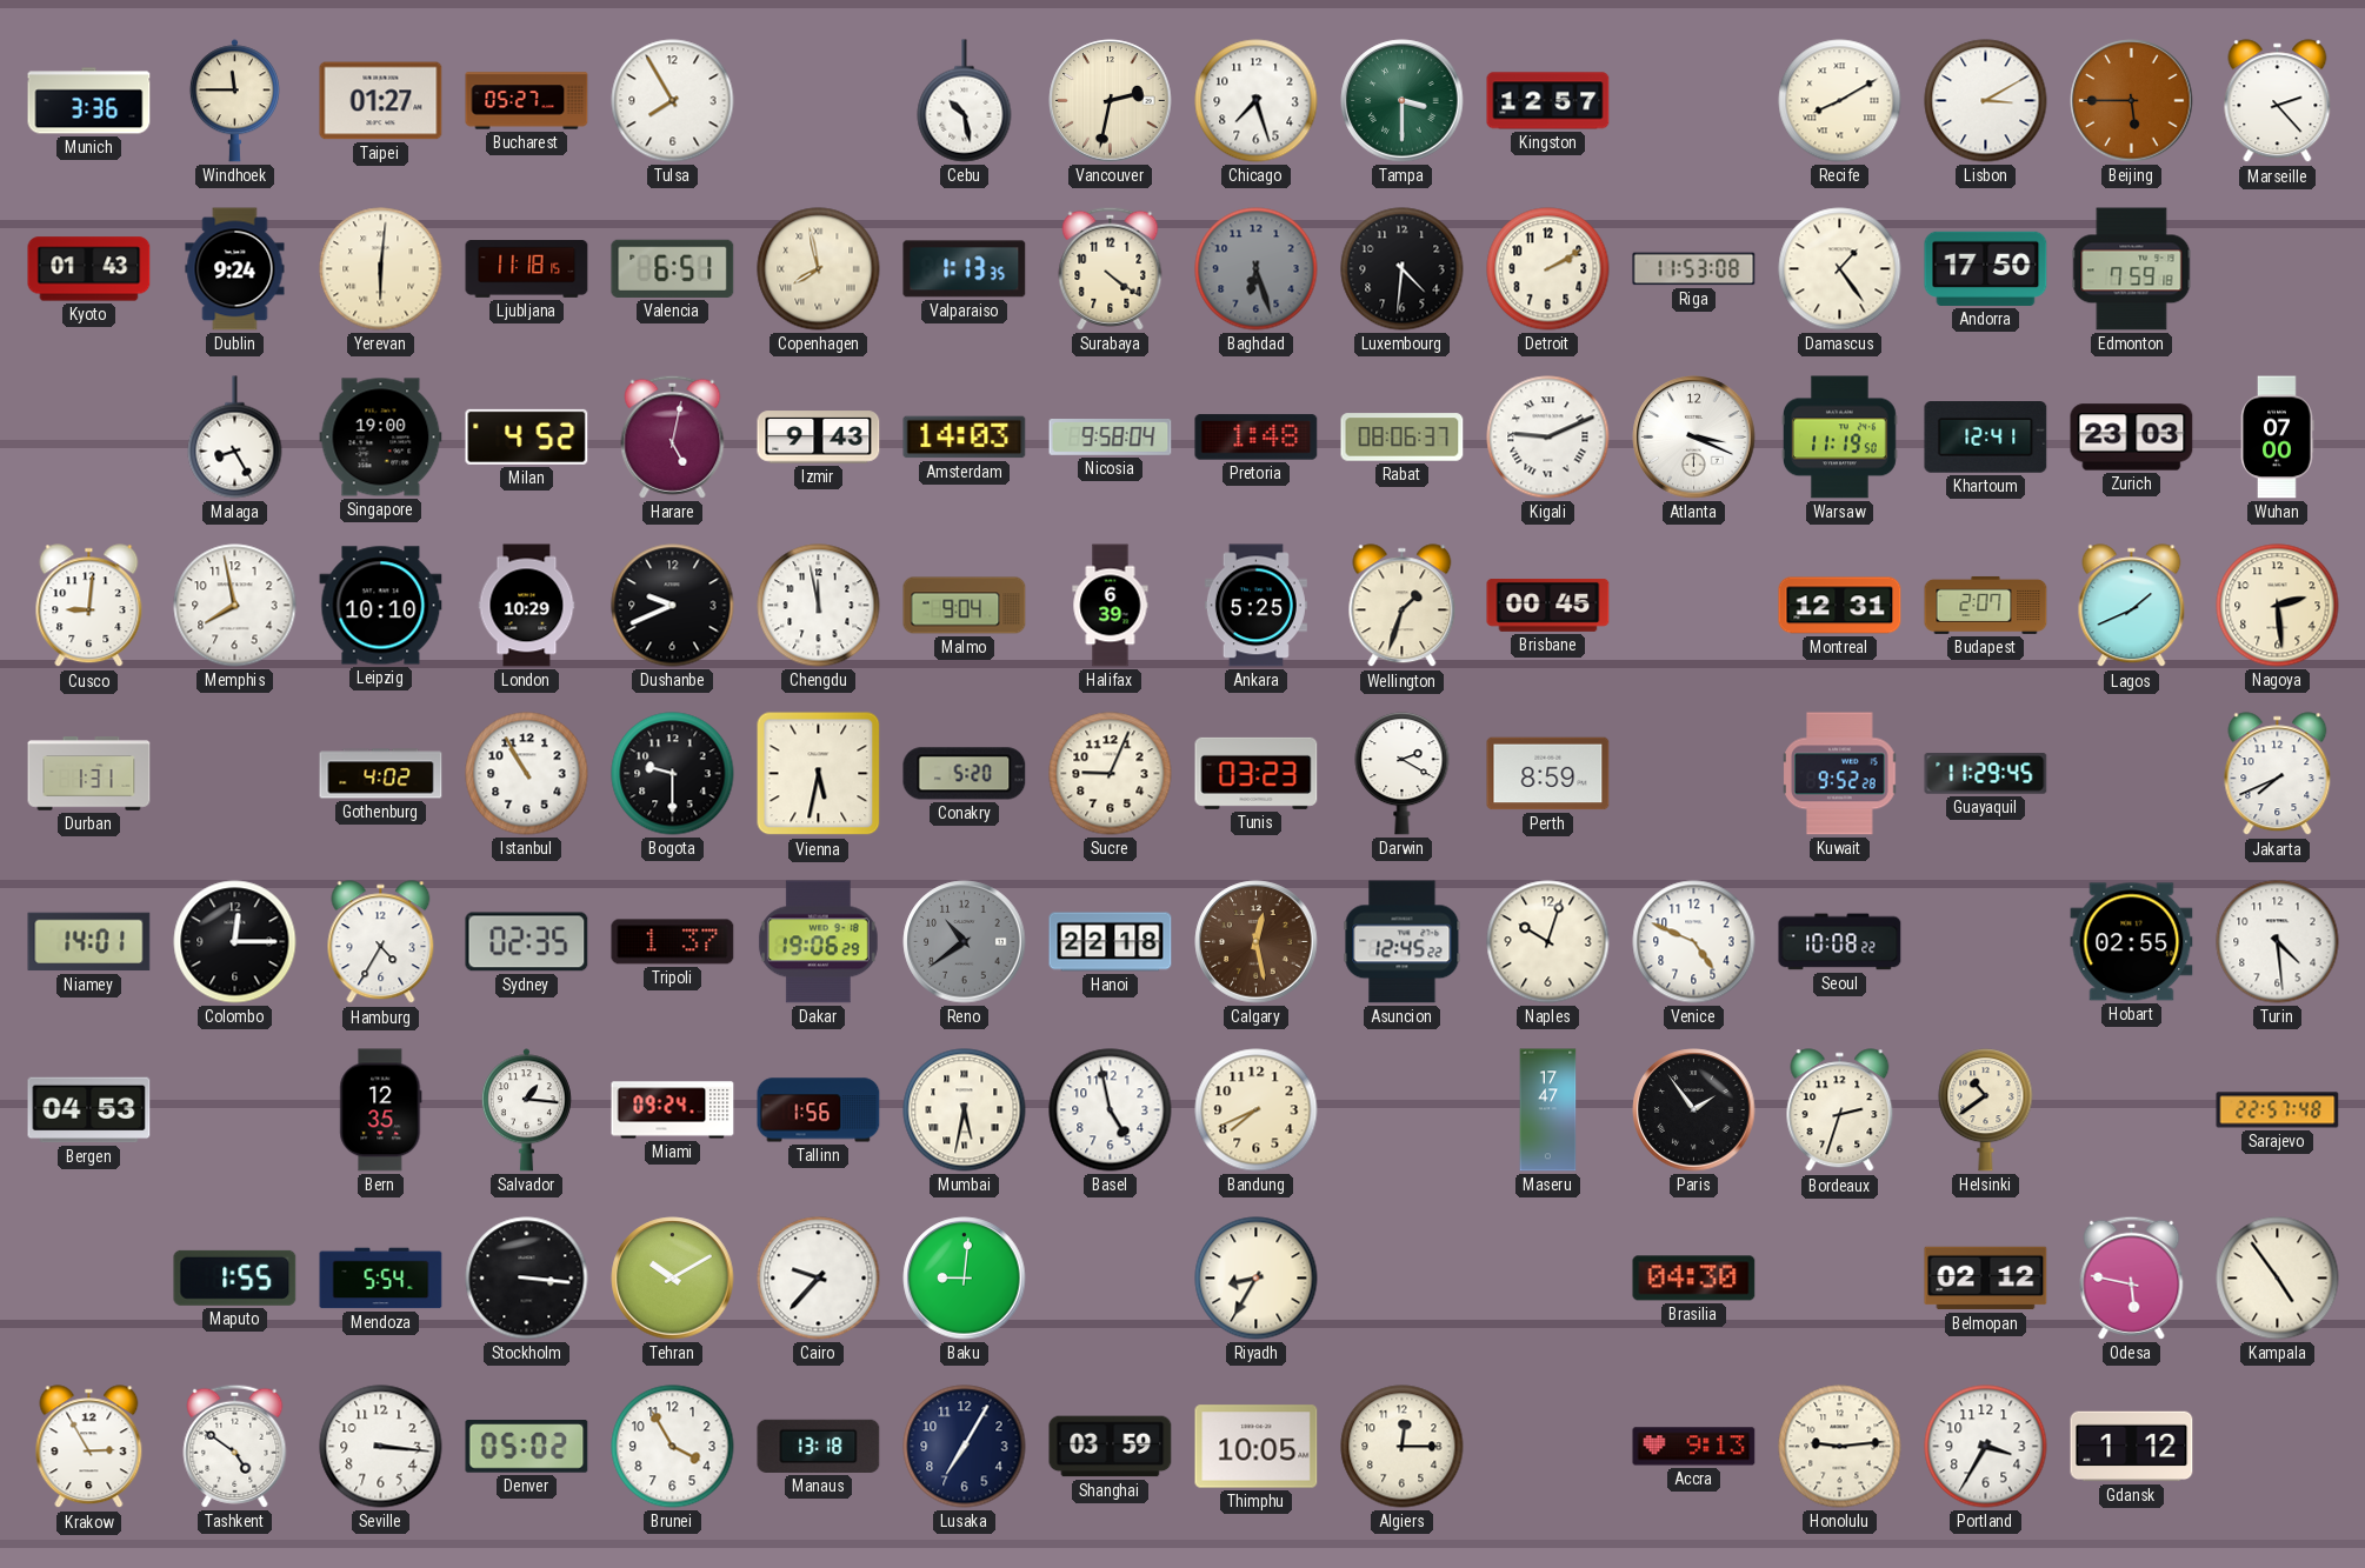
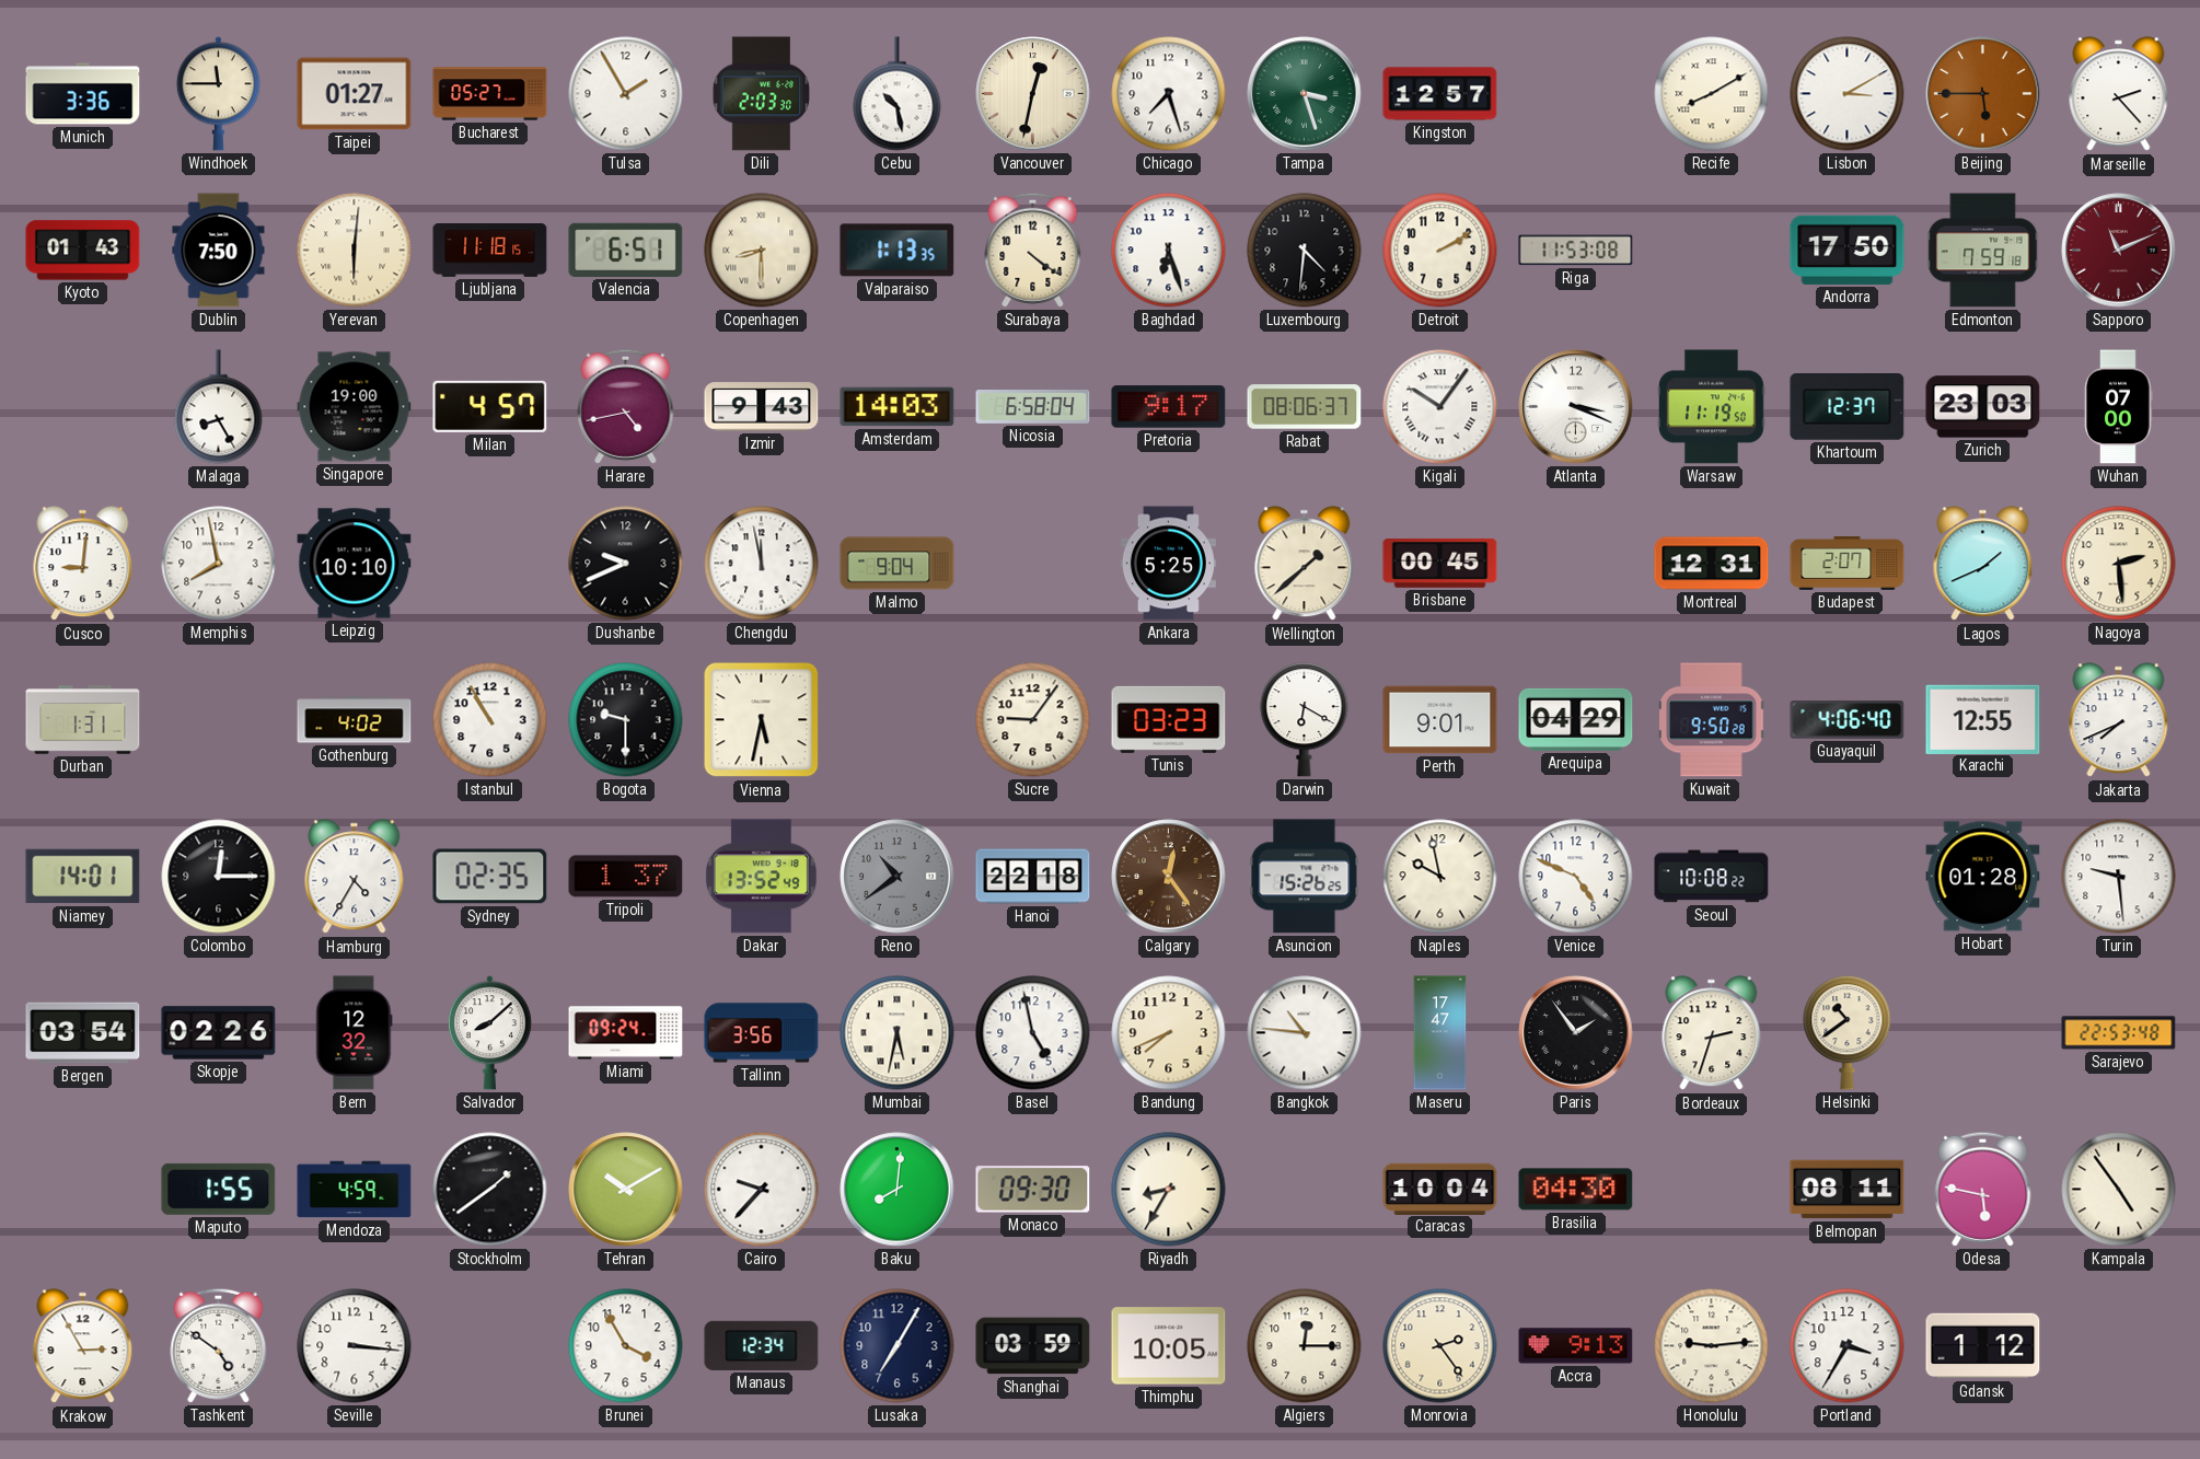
Tulsa: 7:55 -> 1:55 (626, 94)
Dili: none -> 2:03 (761, 94)
Vancouver: 2:32 -> 12:32 (1033, 94)
Tampa: 3:30 -> 3:27 (1305, 94)
Dublin: 9:24 -> 7:50 (219, 251)
Copenhagen: 7:58 -> 8:30 (762, 251)
Baghdad dial: grey -> white (1169, 251)
Damascus: 1:24 -> none (1840, 269)
Sapporo: none -> 11:11 (2119, 251)
Milan: 4:52 -> 4:57 (490, 406)
Harare: 5:02 -> 4:43 (626, 406)
Nicosia: 9:58 -> 6:58 (1033, 407)
Pretoria: 1:48 -> 9:17 (1169, 407)
Kigali: 9:11 -> 10:06 (1440, 407)
Khartoum: 12:41 -> 12:37 (1848, 407)
London: 10:29 -> none (527, 606)
Halifax: 6:39 -> none (1111, 606)
Wellington: 1:33 -> 1:38 (1305, 564)
Conakry: 5:20 -> none (965, 774)
Sucre: 9:04 -> 9:06 (1033, 720)
Darwin: 2:20 -> 6:20 (1305, 720)
Perth: 8:59 -> 9:01 (1440, 720)
Arequipa: none -> 04:29 (1576, 719)
Kuwait: 9:52 -> 9:50 (1712, 720)
Guayaquil: 11:29 -> 4:06 (1848, 720)
Karachi: none -> 12:55 (1983, 719)
Dakar: 19:06 -> 13:52 (761, 877)
Calgary: 12:28 -> 12:24 (1169, 877)
Asuncion: 12:45 -> 15:26 (1305, 877)
Naples: 10:03 -> 9:58 (1440, 877)
Hobart: 02:55 -> 01:28 (1983, 877)
Turin: 4:29 -> 9:29 (2119, 877)
Bergen: 04:53 -> 03:54 (83, 1033)
Skopje: none -> 02:26 (219, 1033)
Bern: 12:35 -> 12:32 (355, 1033)
Salvador: 1:16 -> 8:08 (489, 1033)
Tallinn: 1:56 -> 3:56 (762, 1033)
Bangkok: none -> 10:46 (1305, 1033)
Sarajevo: 22:57 -> 22:53 (2119, 1033)
Mendoza: 5:54 -> 4:59 (355, 1190)
Stockholm: 3:16 -> 1:39 (490, 1190)
Baku: 9:01 -> 8:01 (898, 1190)
Monaco: none -> 09:30 (1033, 1190)
Caracas: none -> 10:04 (1440, 1189)
Belmopan: 02:12 -> 08:11 (1848, 1190)
Denver: 05:02 -> none (527, 1447)
Manaus: 13:18 -> 12:34 (762, 1345)
Monrovia: none -> 2:24 (1440, 1346)
